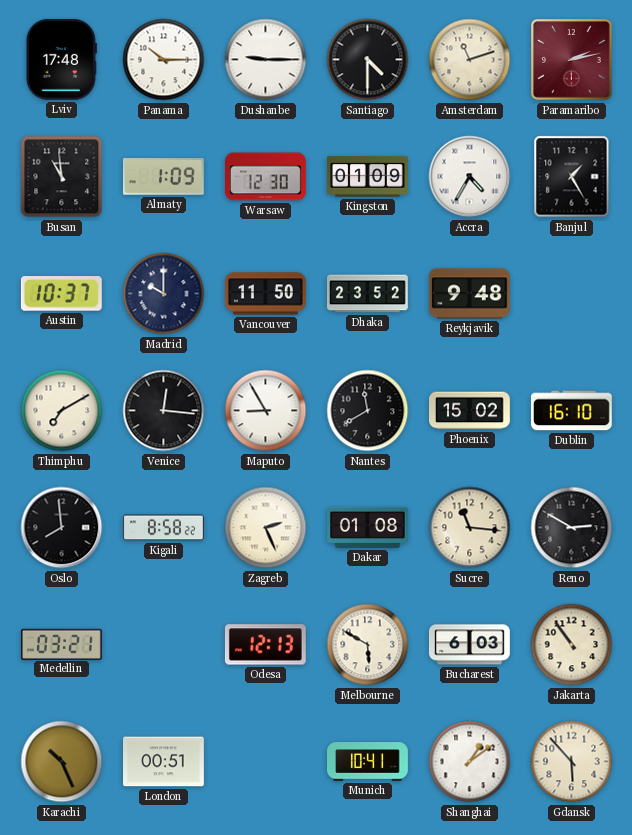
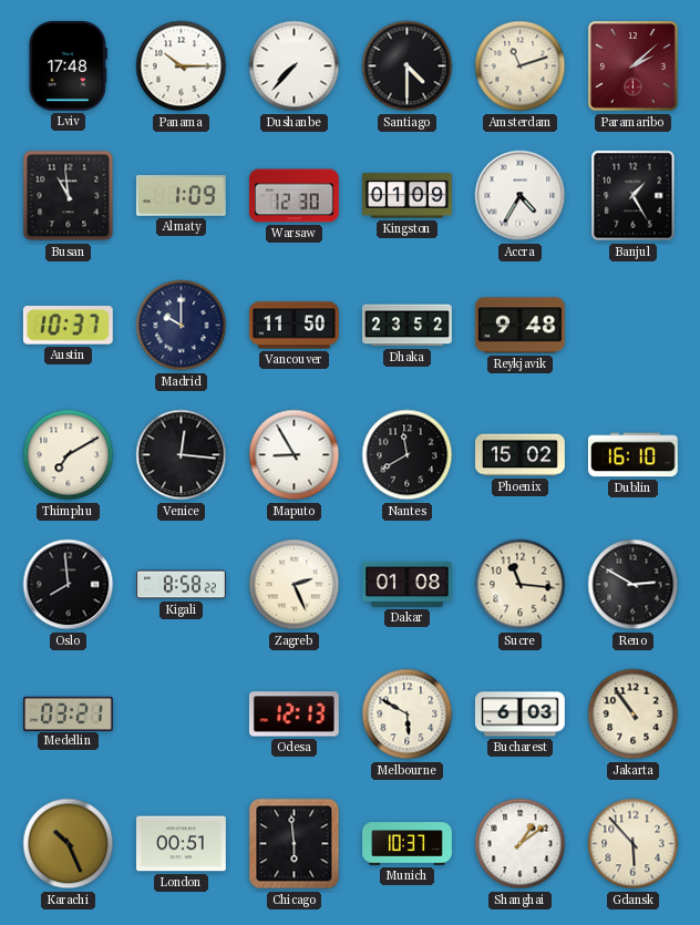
Dushanbe: 9:15 -> 7:37 (295, 66)
Paramaribo: 2:13 -> 2:08 (634, 66)
Chicago: none -> 5:59 (295, 844)
Munich: 10:41 -> 10:37 (408, 844)
